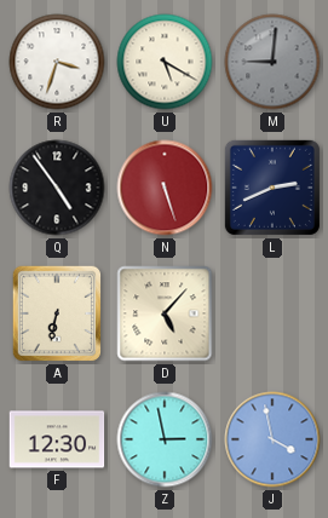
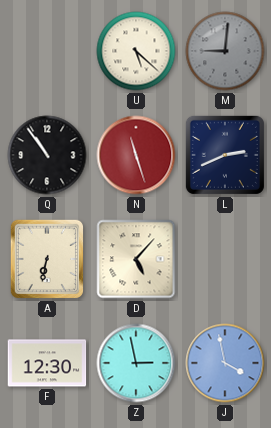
R: 3:33 -> none (57, 62)
U: 5:20 -> 5:22 (136, 51)
Q: 4:54 -> 10:54 (47, 155)
N: 5:27 -> 11:27 (136, 155)
